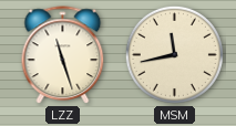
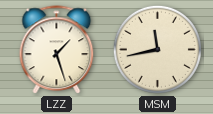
LZZ: 11:27 -> 1:27 (57, 50)
